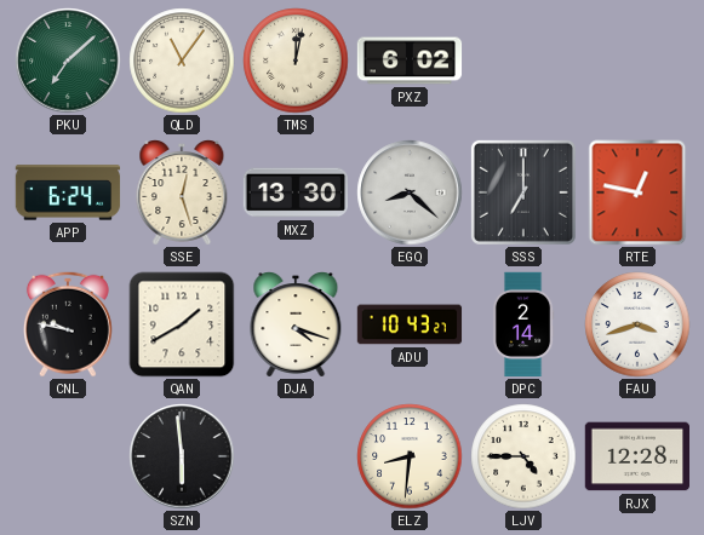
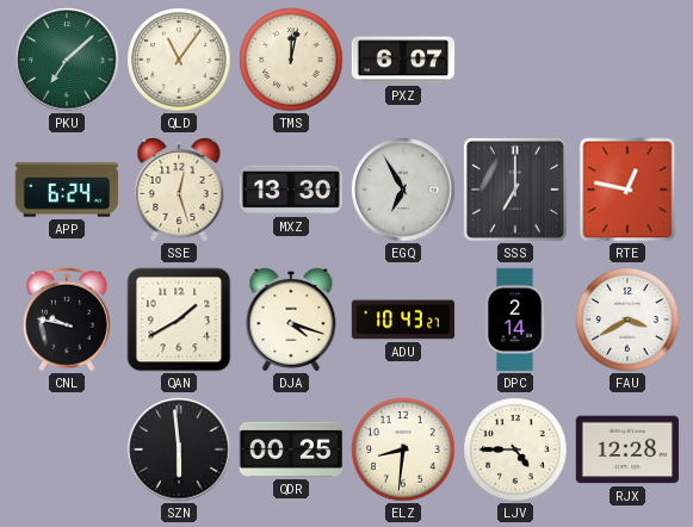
PXZ: 6:02 -> 6:07 (403, 60)
EGQ: 8:22 -> 6:55 (403, 190)
FAU: 3:42 -> 3:40 (627, 320)
QDR: none -> 00:25 (290, 449)
